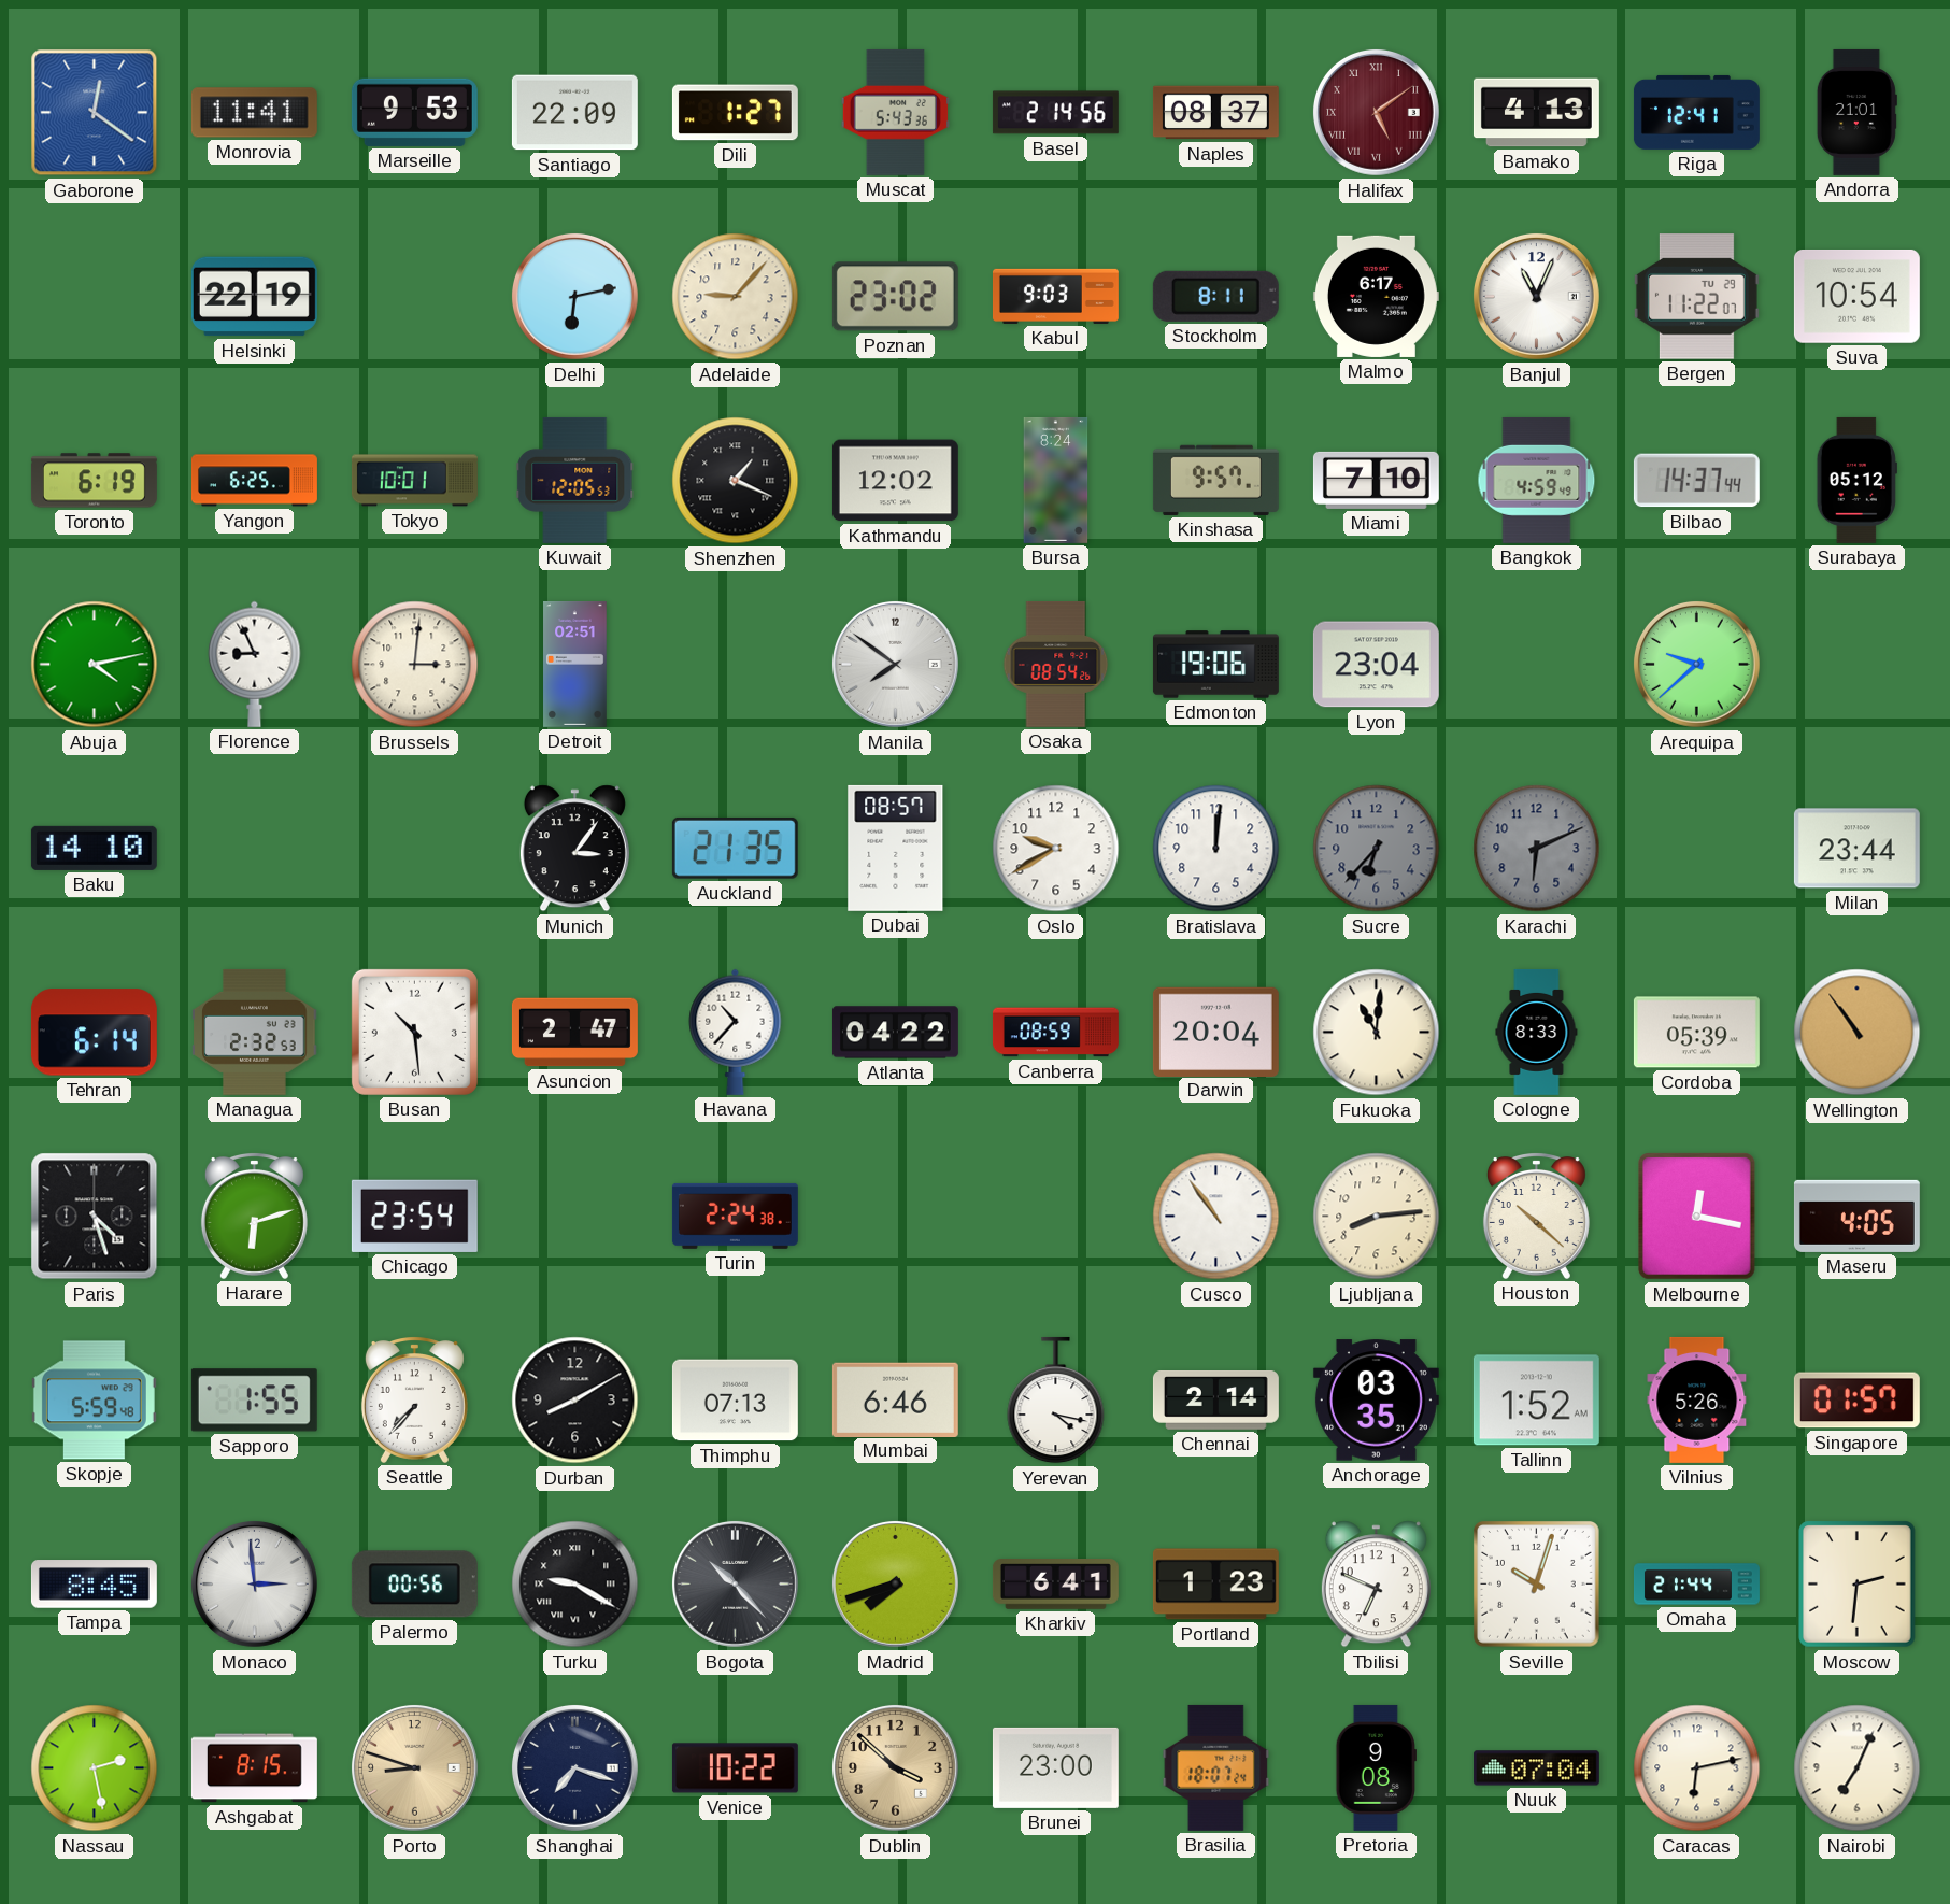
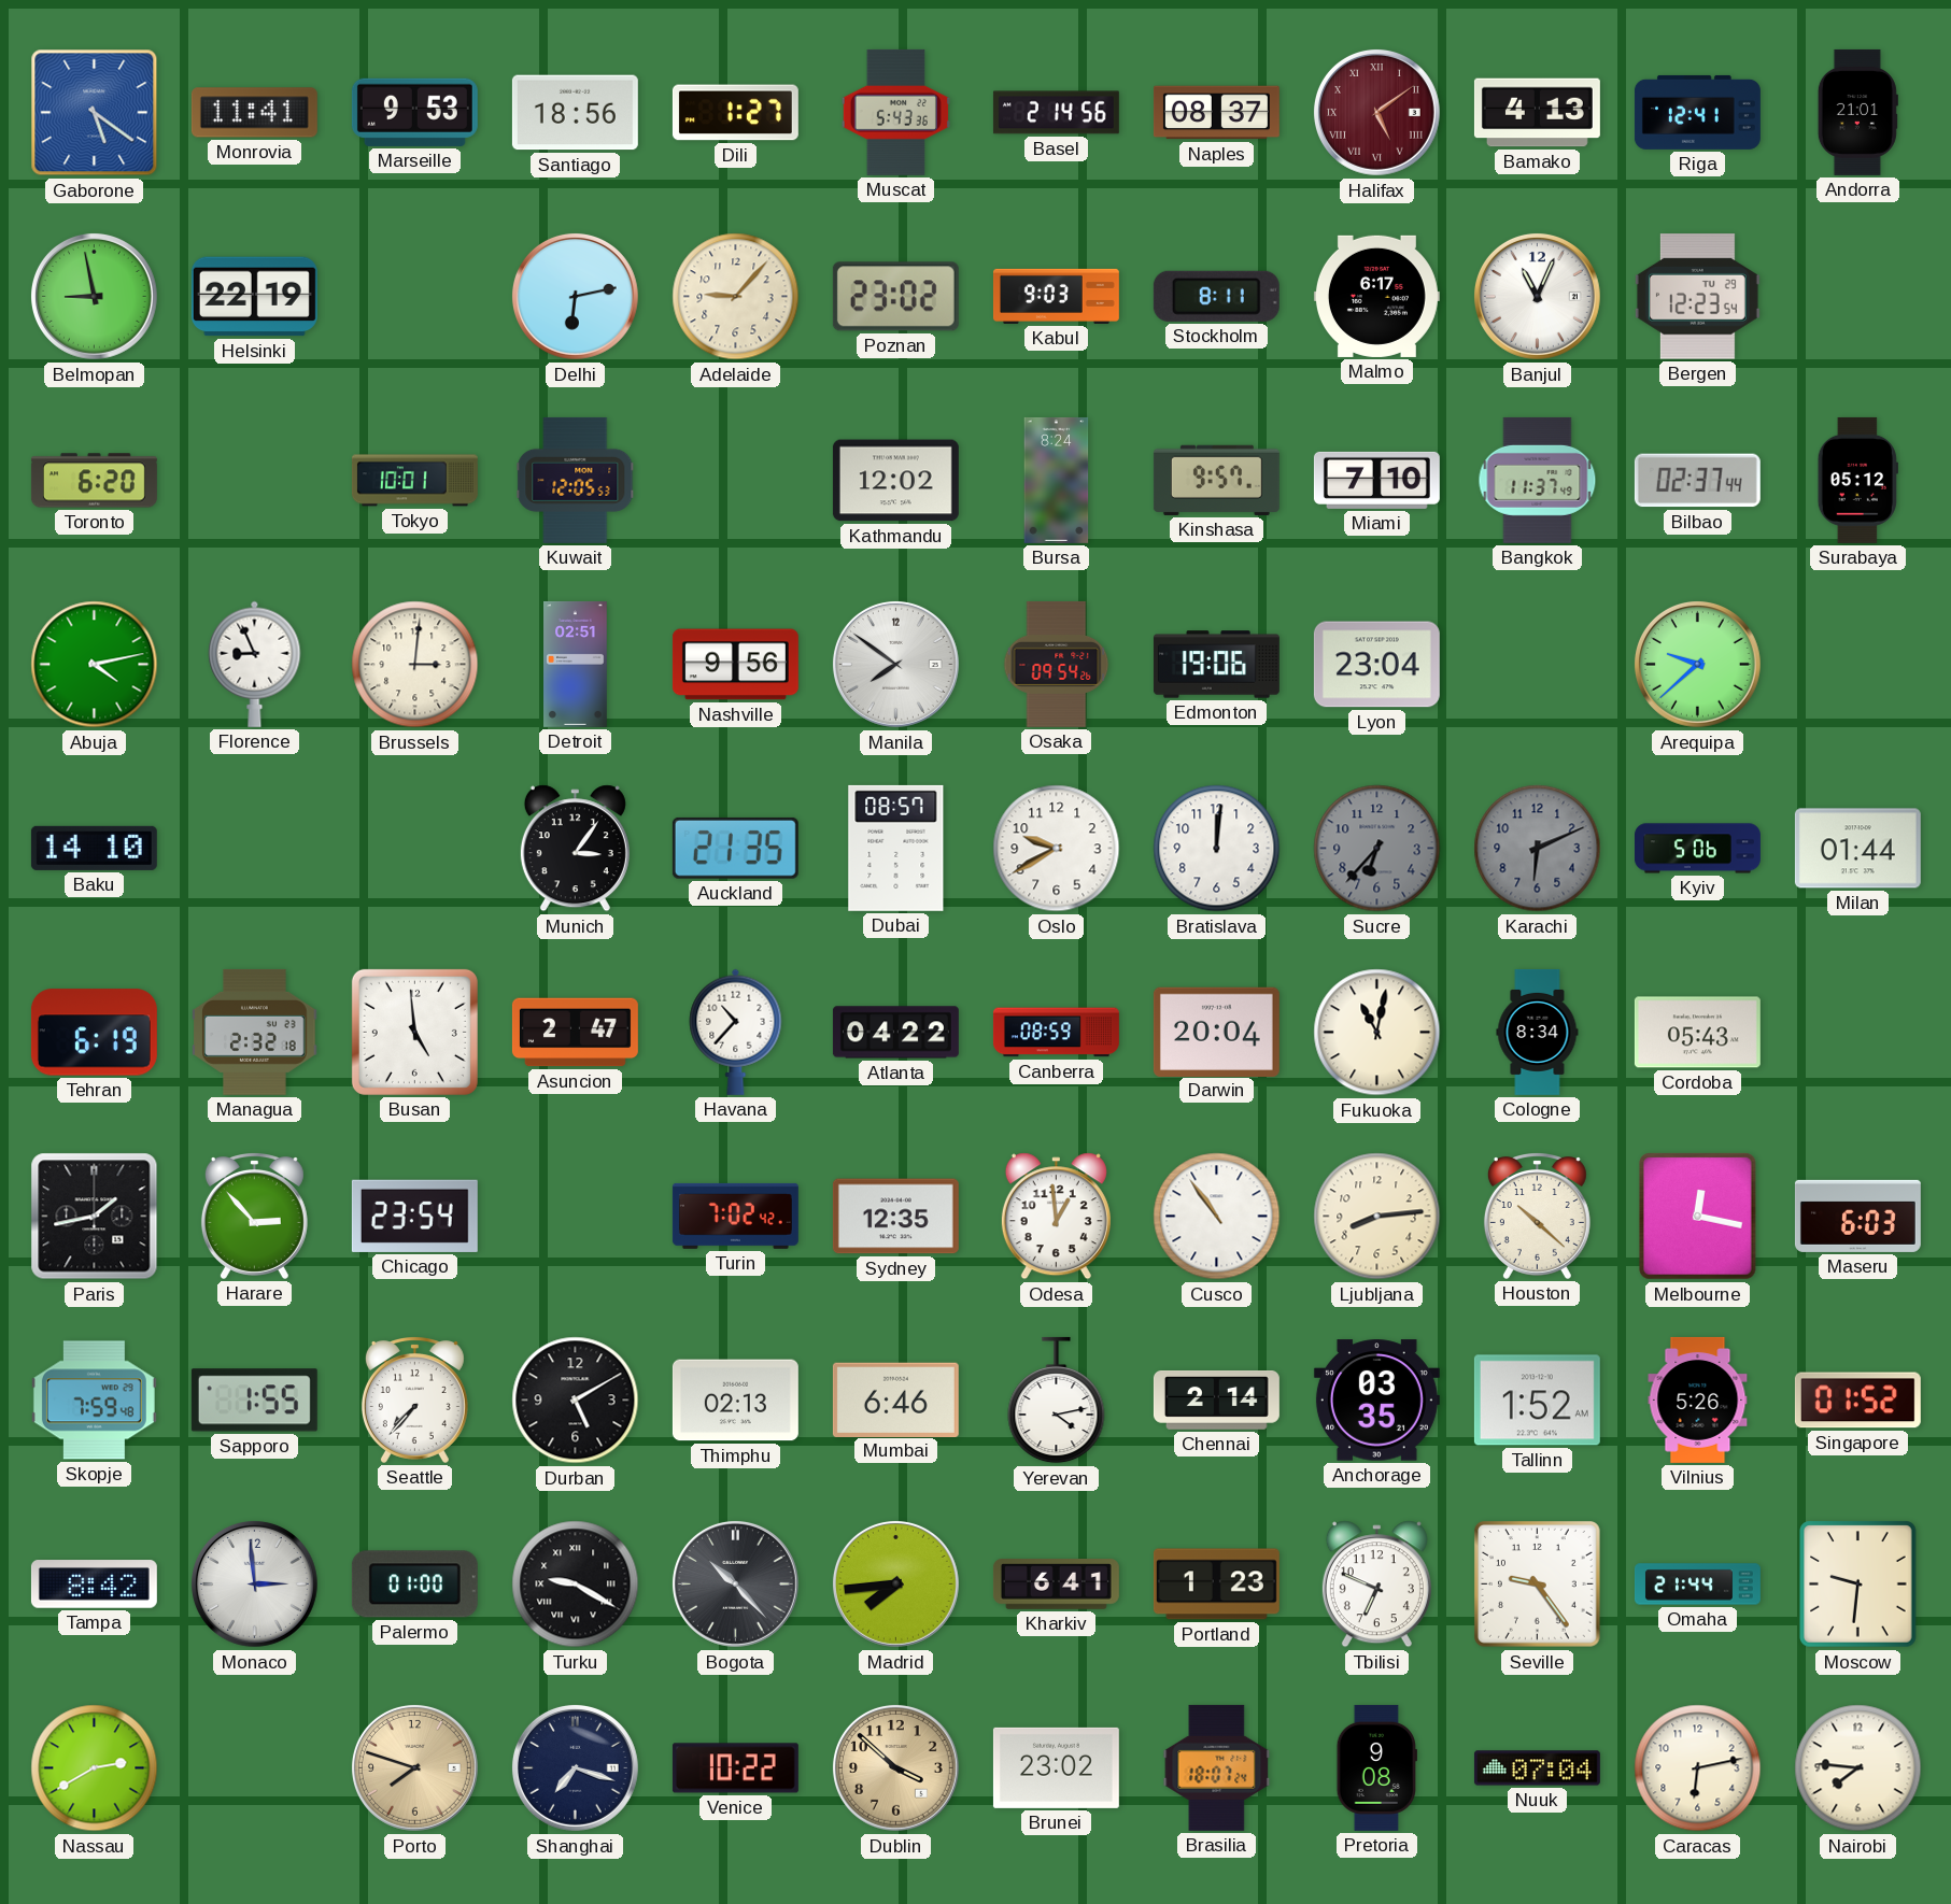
Gaborone: 12:21 -> 5:21 (95, 113)
Santiago: 22:09 -> 18:56 (575, 113)
Belmopan: none -> 8:58 (94, 296)
Bergen: 11:22 -> 12:23 (1697, 297)
Suva: 10:54 -> none (1856, 297)
Toronto: 6:19 -> 6:20 (94, 481)
Yangon: 6:25 -> none (255, 481)
Shenzhen: 1:19 -> none (736, 481)
Bangkok: 4:59 -> 11:37 (1538, 480)
Bilbao: 14:37 -> 02:37 (1697, 481)
Nashville: none -> 9:56 (735, 665)
Osaka: 08:54 -> 09:54 (1057, 664)
Kyiv: none -> 5:06 (1697, 849)
Milan: 23:44 -> 01:44 (1857, 849)
Tehran: 6:14 -> 6:19 (94, 1033)
Managua: 2:32:53 -> 2:32:18 (255, 1032)
Busan: 10:29 -> 4:59 (414, 1032)
Fukuoka: 11:01 -> 11:02 (1377, 1033)
Cologne: 8:33 -> 8:34 (1538, 1032)
Cordoba: 05:39 -> 05:43 (1697, 1033)
Wellington: 10:54 -> none (1858, 1033)
Paris: 4:27 -> 1:43 (95, 1217)
Harare: 6:12 -> 2:53 (254, 1217)
Turin: 2:24 -> 7:02 (735, 1216)
Sydney: none -> 12:35 (895, 1217)
Odesa: none -> 12:59 (1056, 1217)
Maseru: 4:05 -> 6:03 (1857, 1216)
Skopje: 5:59 -> 7:59 (94, 1401)
Durban: 8:10 -> 5:10 (576, 1401)
Thimphu: 07:13 -> 02:13 (735, 1401)
Yerevan: 4:17 -> 4:13 (1057, 1401)
Singapore: 01:57 -> 01:52 (1857, 1401)
Tampa: 8:45 -> 8:42 (94, 1585)
Palermo: 00:56 -> 01:00 (414, 1585)
Madrid: 7:42 -> 7:44 (895, 1583)
Seville: 10:03 -> 9:24 (1537, 1583)
Moscow: 2:31 -> 9:31 (1858, 1585)
Nassau: 2:28 -> 2:40 (95, 1768)
Ashgabat: 8:15 -> none (254, 1768)
Porto: 8:48 -> 7:48 (414, 1767)
Brunei: 23:00 -> 23:02 (1056, 1767)
Nairobi: 7:04 -> 7:46 (1858, 1768)
